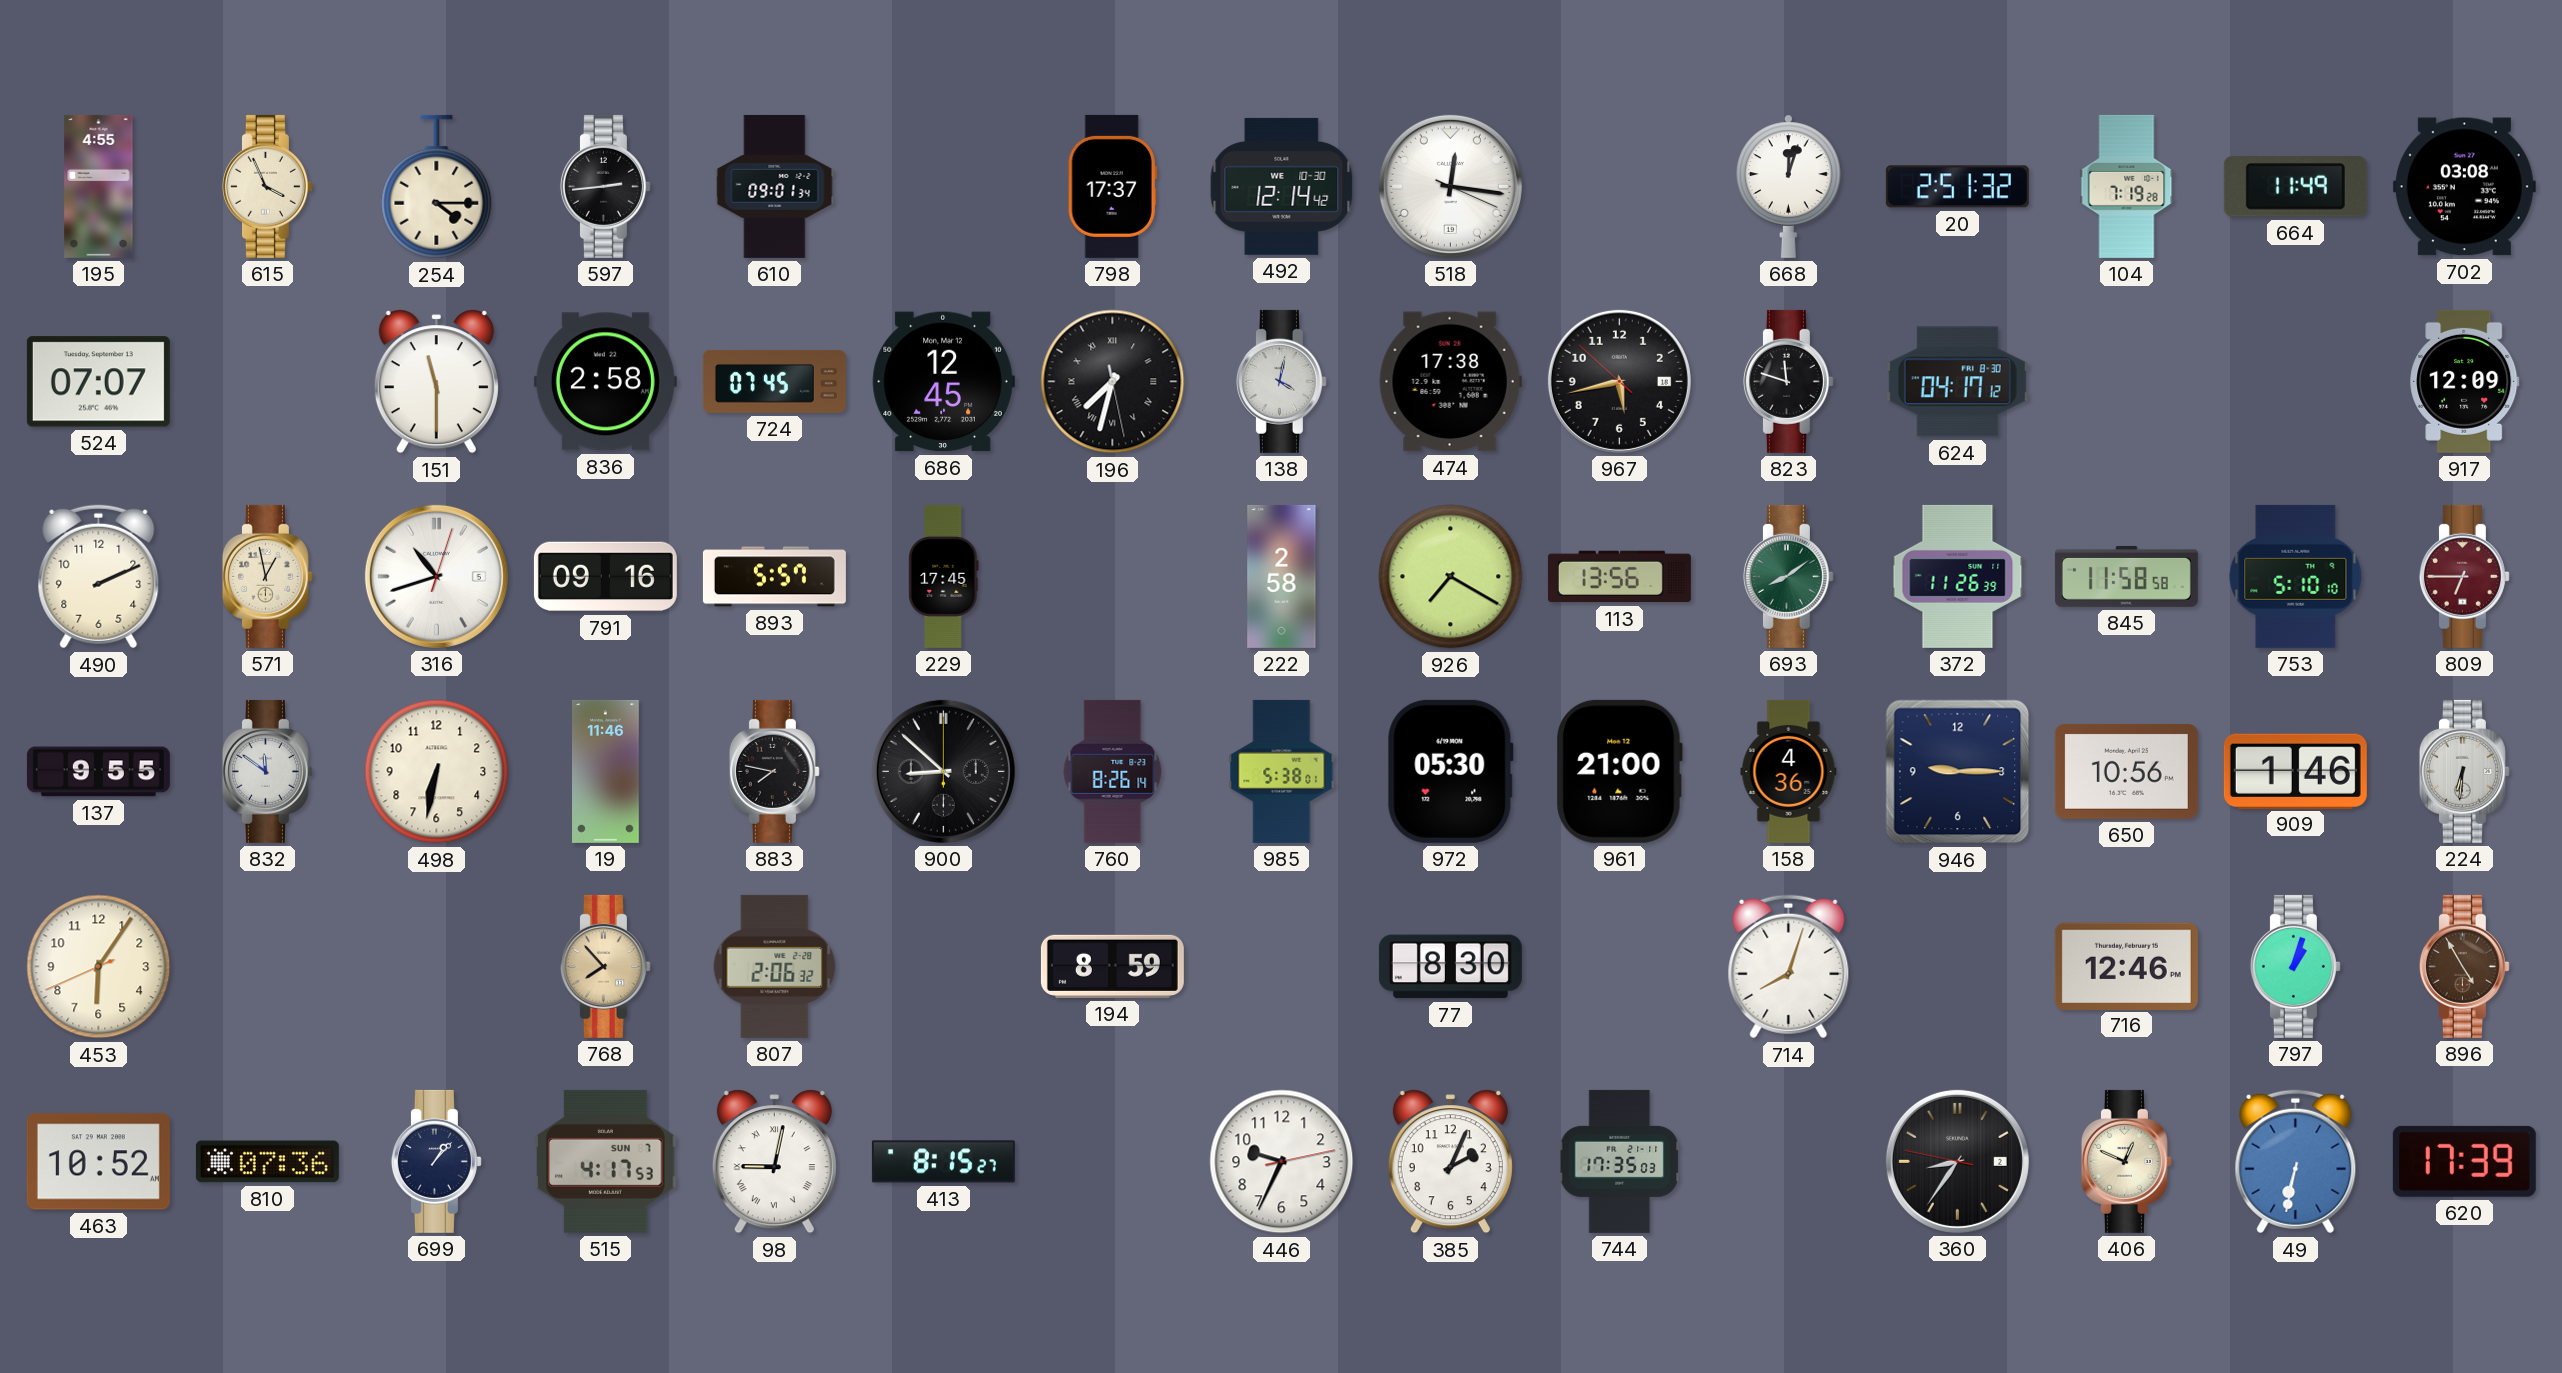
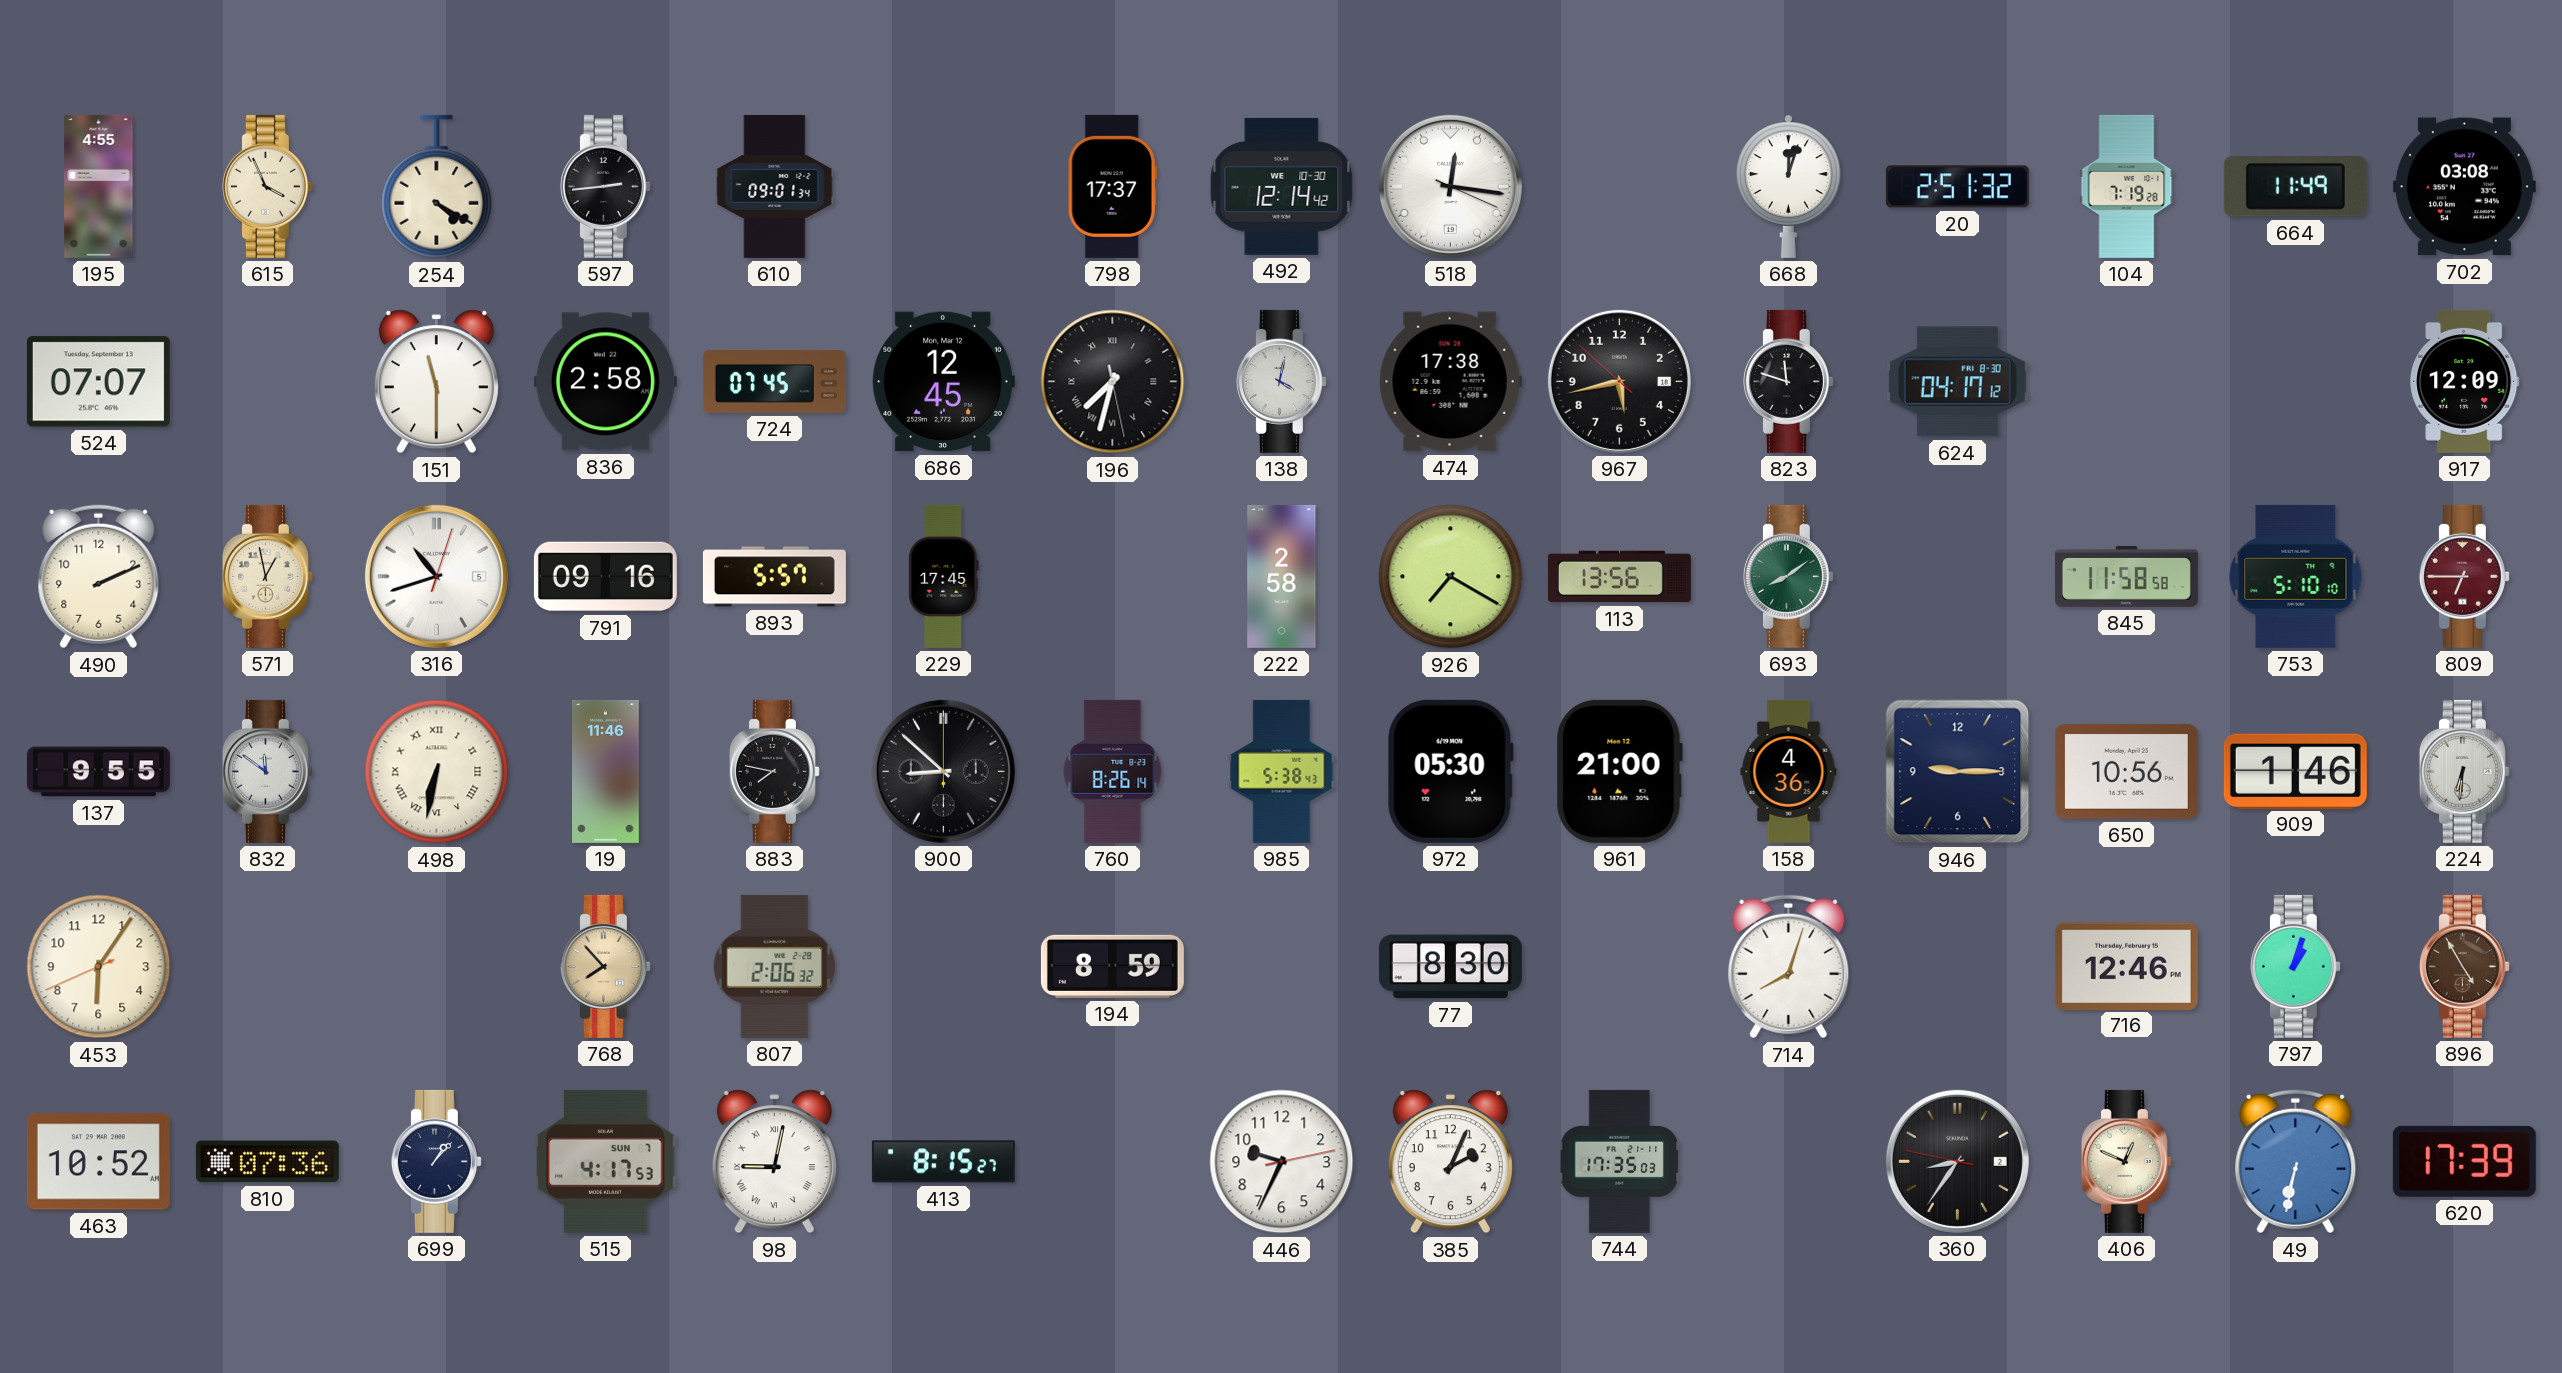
254: 4:15 -> 4:20 (437, 187)
372: 11:26 -> none (1958, 576)
498 numerals: Arabic -> Roman (437, 772)
985: 5:38:01 -> 5:38:43 (1282, 771)
